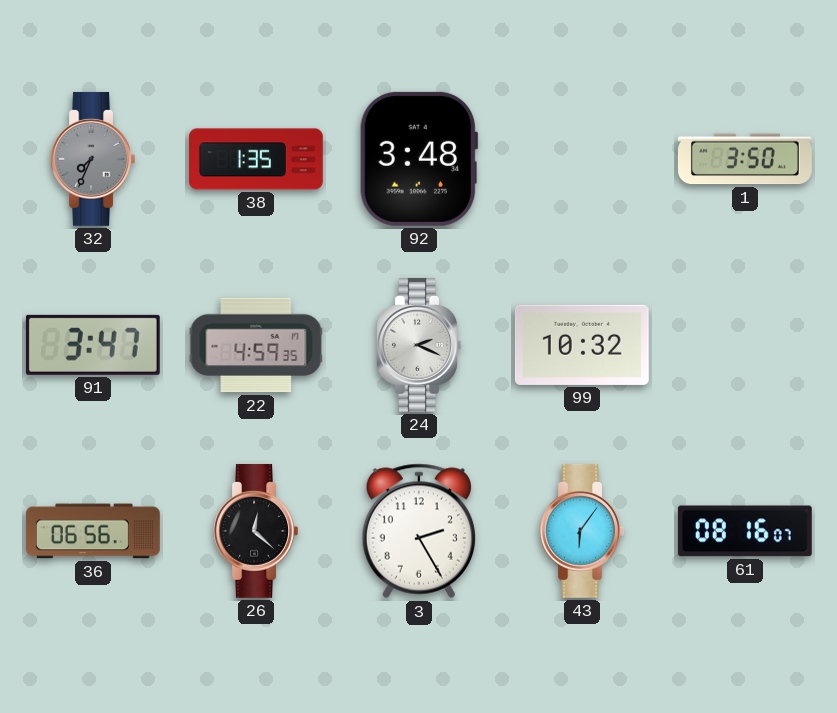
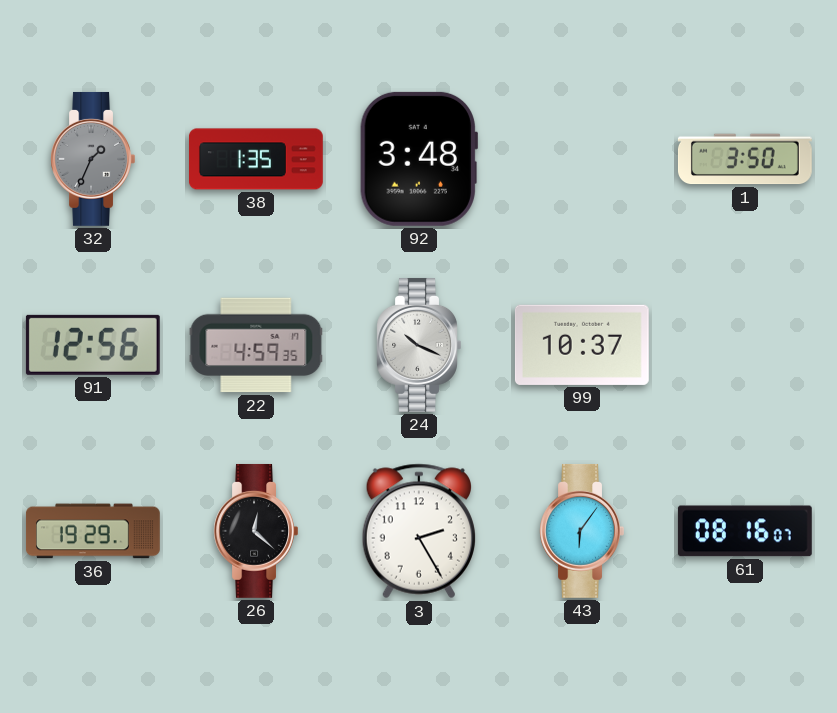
32: 7:34 -> 1:34 (93, 159)
91: 3:47 -> 12:56 (93, 345)
24: 2:19 -> 10:19 (419, 345)
99: 10:32 -> 10:37 (582, 345)
36: 06:56 -> 19:29 (93, 531)
